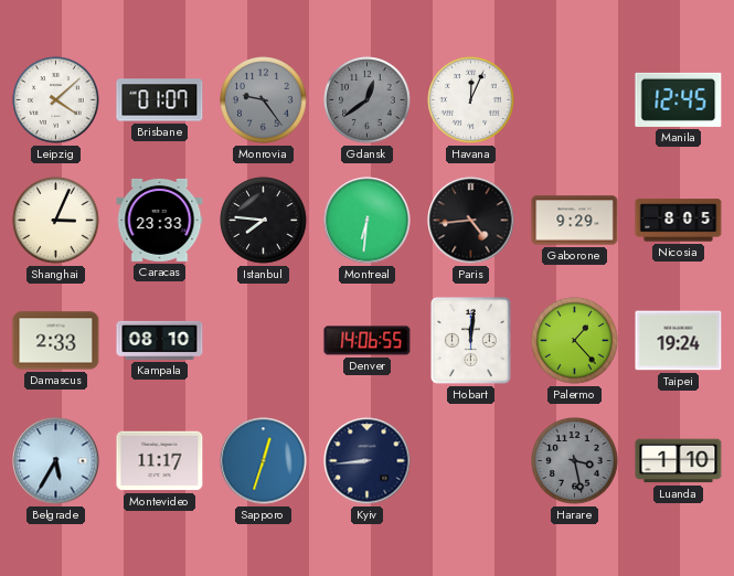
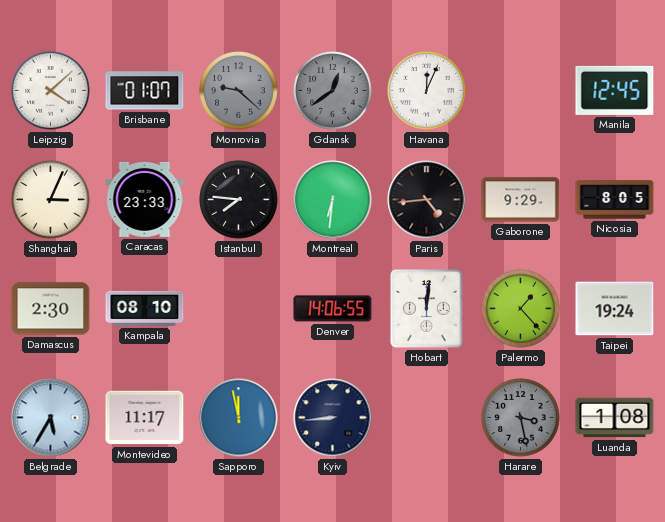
Monrovia: 9:24 -> 9:22 (239, 91)
Damascus: 2:33 -> 2:30 (51, 309)
Sapporo: 12:33 -> 11:58 (239, 418)
Luanda: 1:10 -> 1:08 (615, 418)
